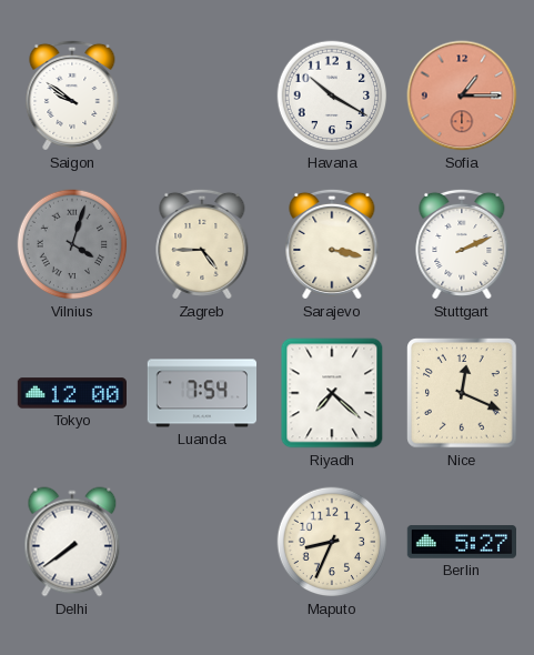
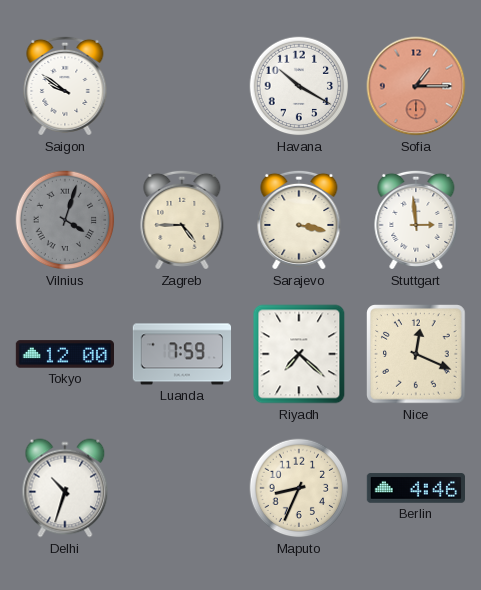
Stuttgart: 2:11 -> 2:59 (416, 220)
Luanda: 7:54 -> 7:59 (181, 354)
Delhi: 7:39 -> 10:33 (65, 488)
Berlin: 5:27 -> 4:46 (415, 488)
